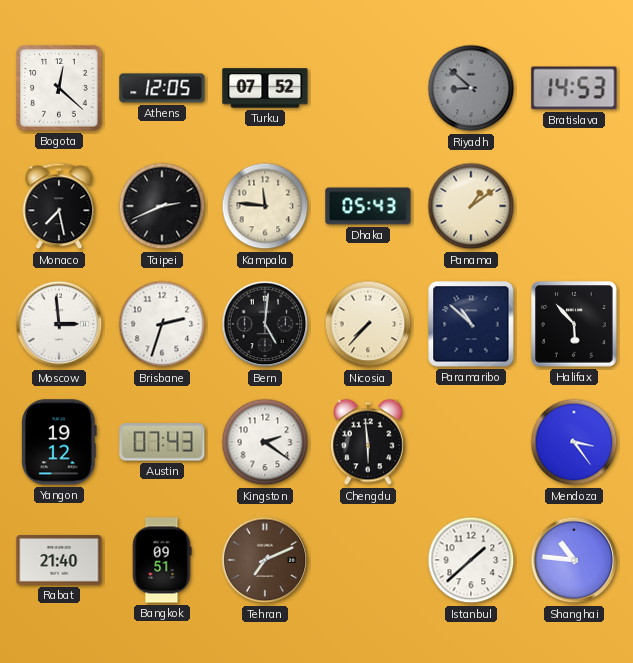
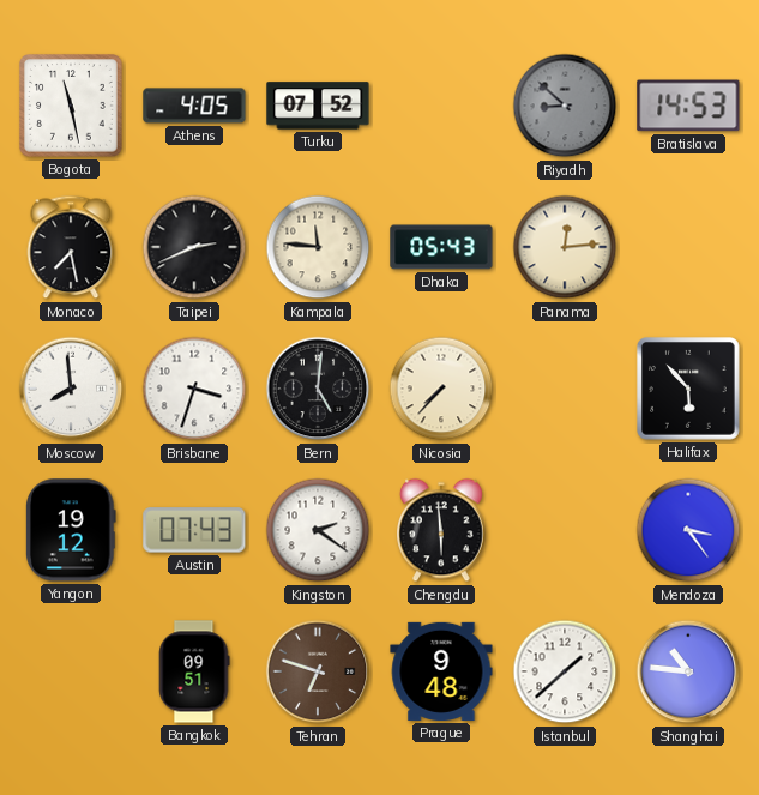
Bogota: 12:22 -> 11:28 (72, 107)
Athens: 12:05 -> 4:05 (194, 106)
Panama: 1:09 -> 12:14 (565, 247)
Moscow: 2:59 -> 7:59 (71, 389)
Brisbane: 2:33 -> 3:33 (194, 389)
Paramaribo: 10:52 -> none (471, 324)
Rabat: 21:40 -> none (59, 560)
Tehran: 7:11 -> 6:48 (318, 671)
Prague: none -> 9:48 (441, 671)
